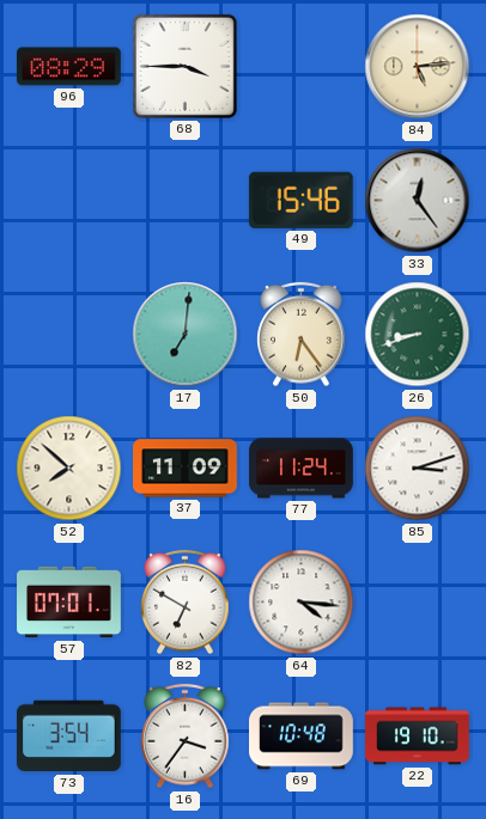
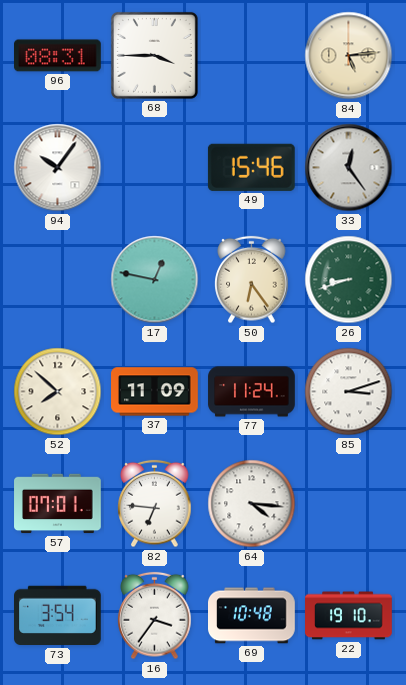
96: 08:29 -> 08:31 (58, 56)
94: none -> 10:06 (58, 168)
17: 7:01 -> 12:47 (155, 280)
82: 6:50 -> 6:46 (155, 504)
